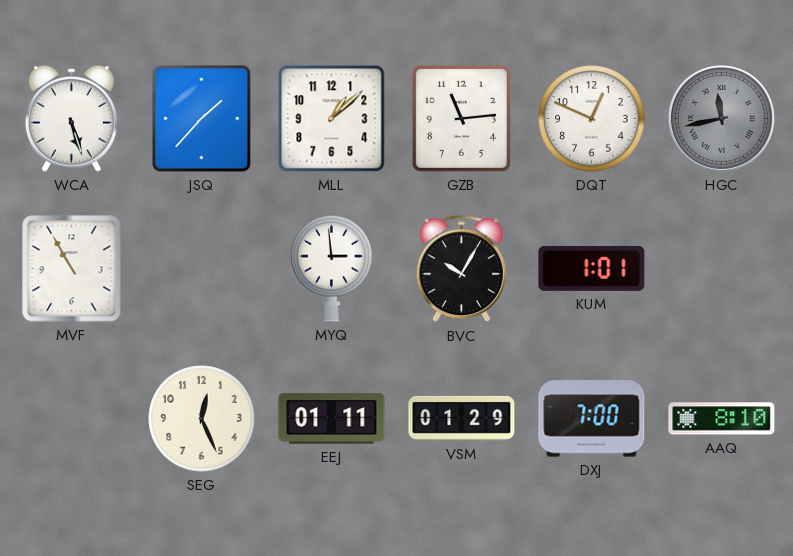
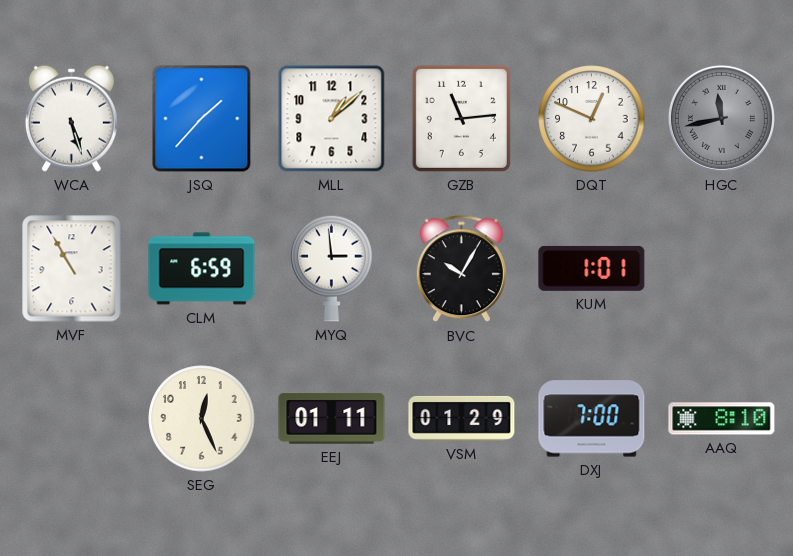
CLM: none -> 6:59 (202, 269)
